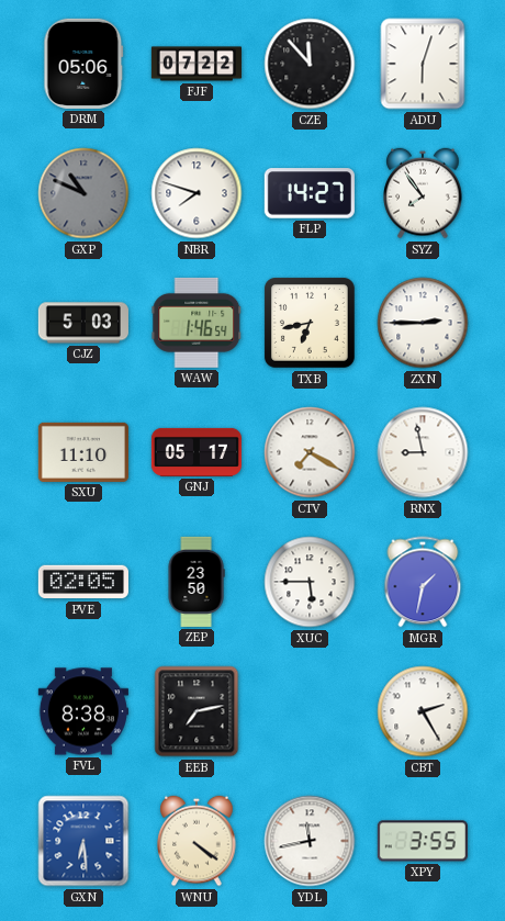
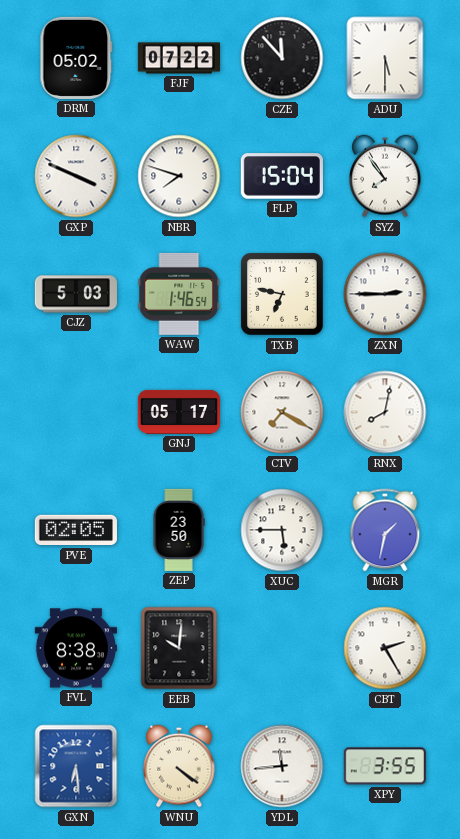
DRM: 05:06 -> 05:02 (76, 58)
ADU: 6:03 -> 5:30 (385, 58)
GXP: 10:49 -> 3:49 (76, 176)
GXP dial: grey -> white (76, 176)
FLP: 14:27 -> 15:04 (282, 176)
TXB: 6:43 -> 6:47 (282, 294)
SXU: 11:10 -> none (83, 452)
RNX: 8:58 -> 8:02 (385, 412)
EEB: 7:13 -> 10:01 (179, 648)
YDL: 11:43 -> 11:44 (282, 766)
